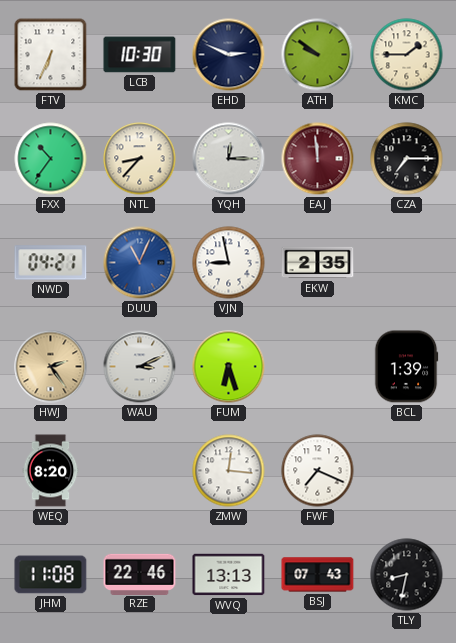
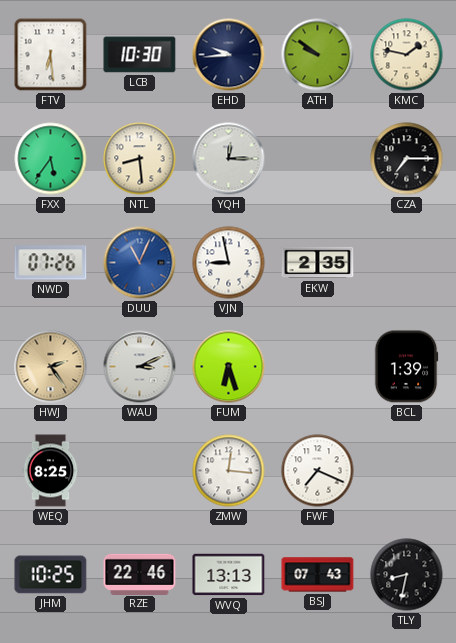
FTV: 6:34 -> 6:29 (51, 55)
EHD: 2:49 -> 9:44 (229, 55)
KMC: 1:45 -> 1:47 (407, 55)
FXX: 10:36 -> 5:36 (51, 159)
NTL: 8:37 -> 8:29 (140, 159)
EAJ: 11:59 -> none (318, 159)
NWD: 04:21 -> 07:26 (51, 263)
WEQ: 8:20 -> 8:25 (51, 471)
JHM: 11:08 -> 10:25 (51, 575)
